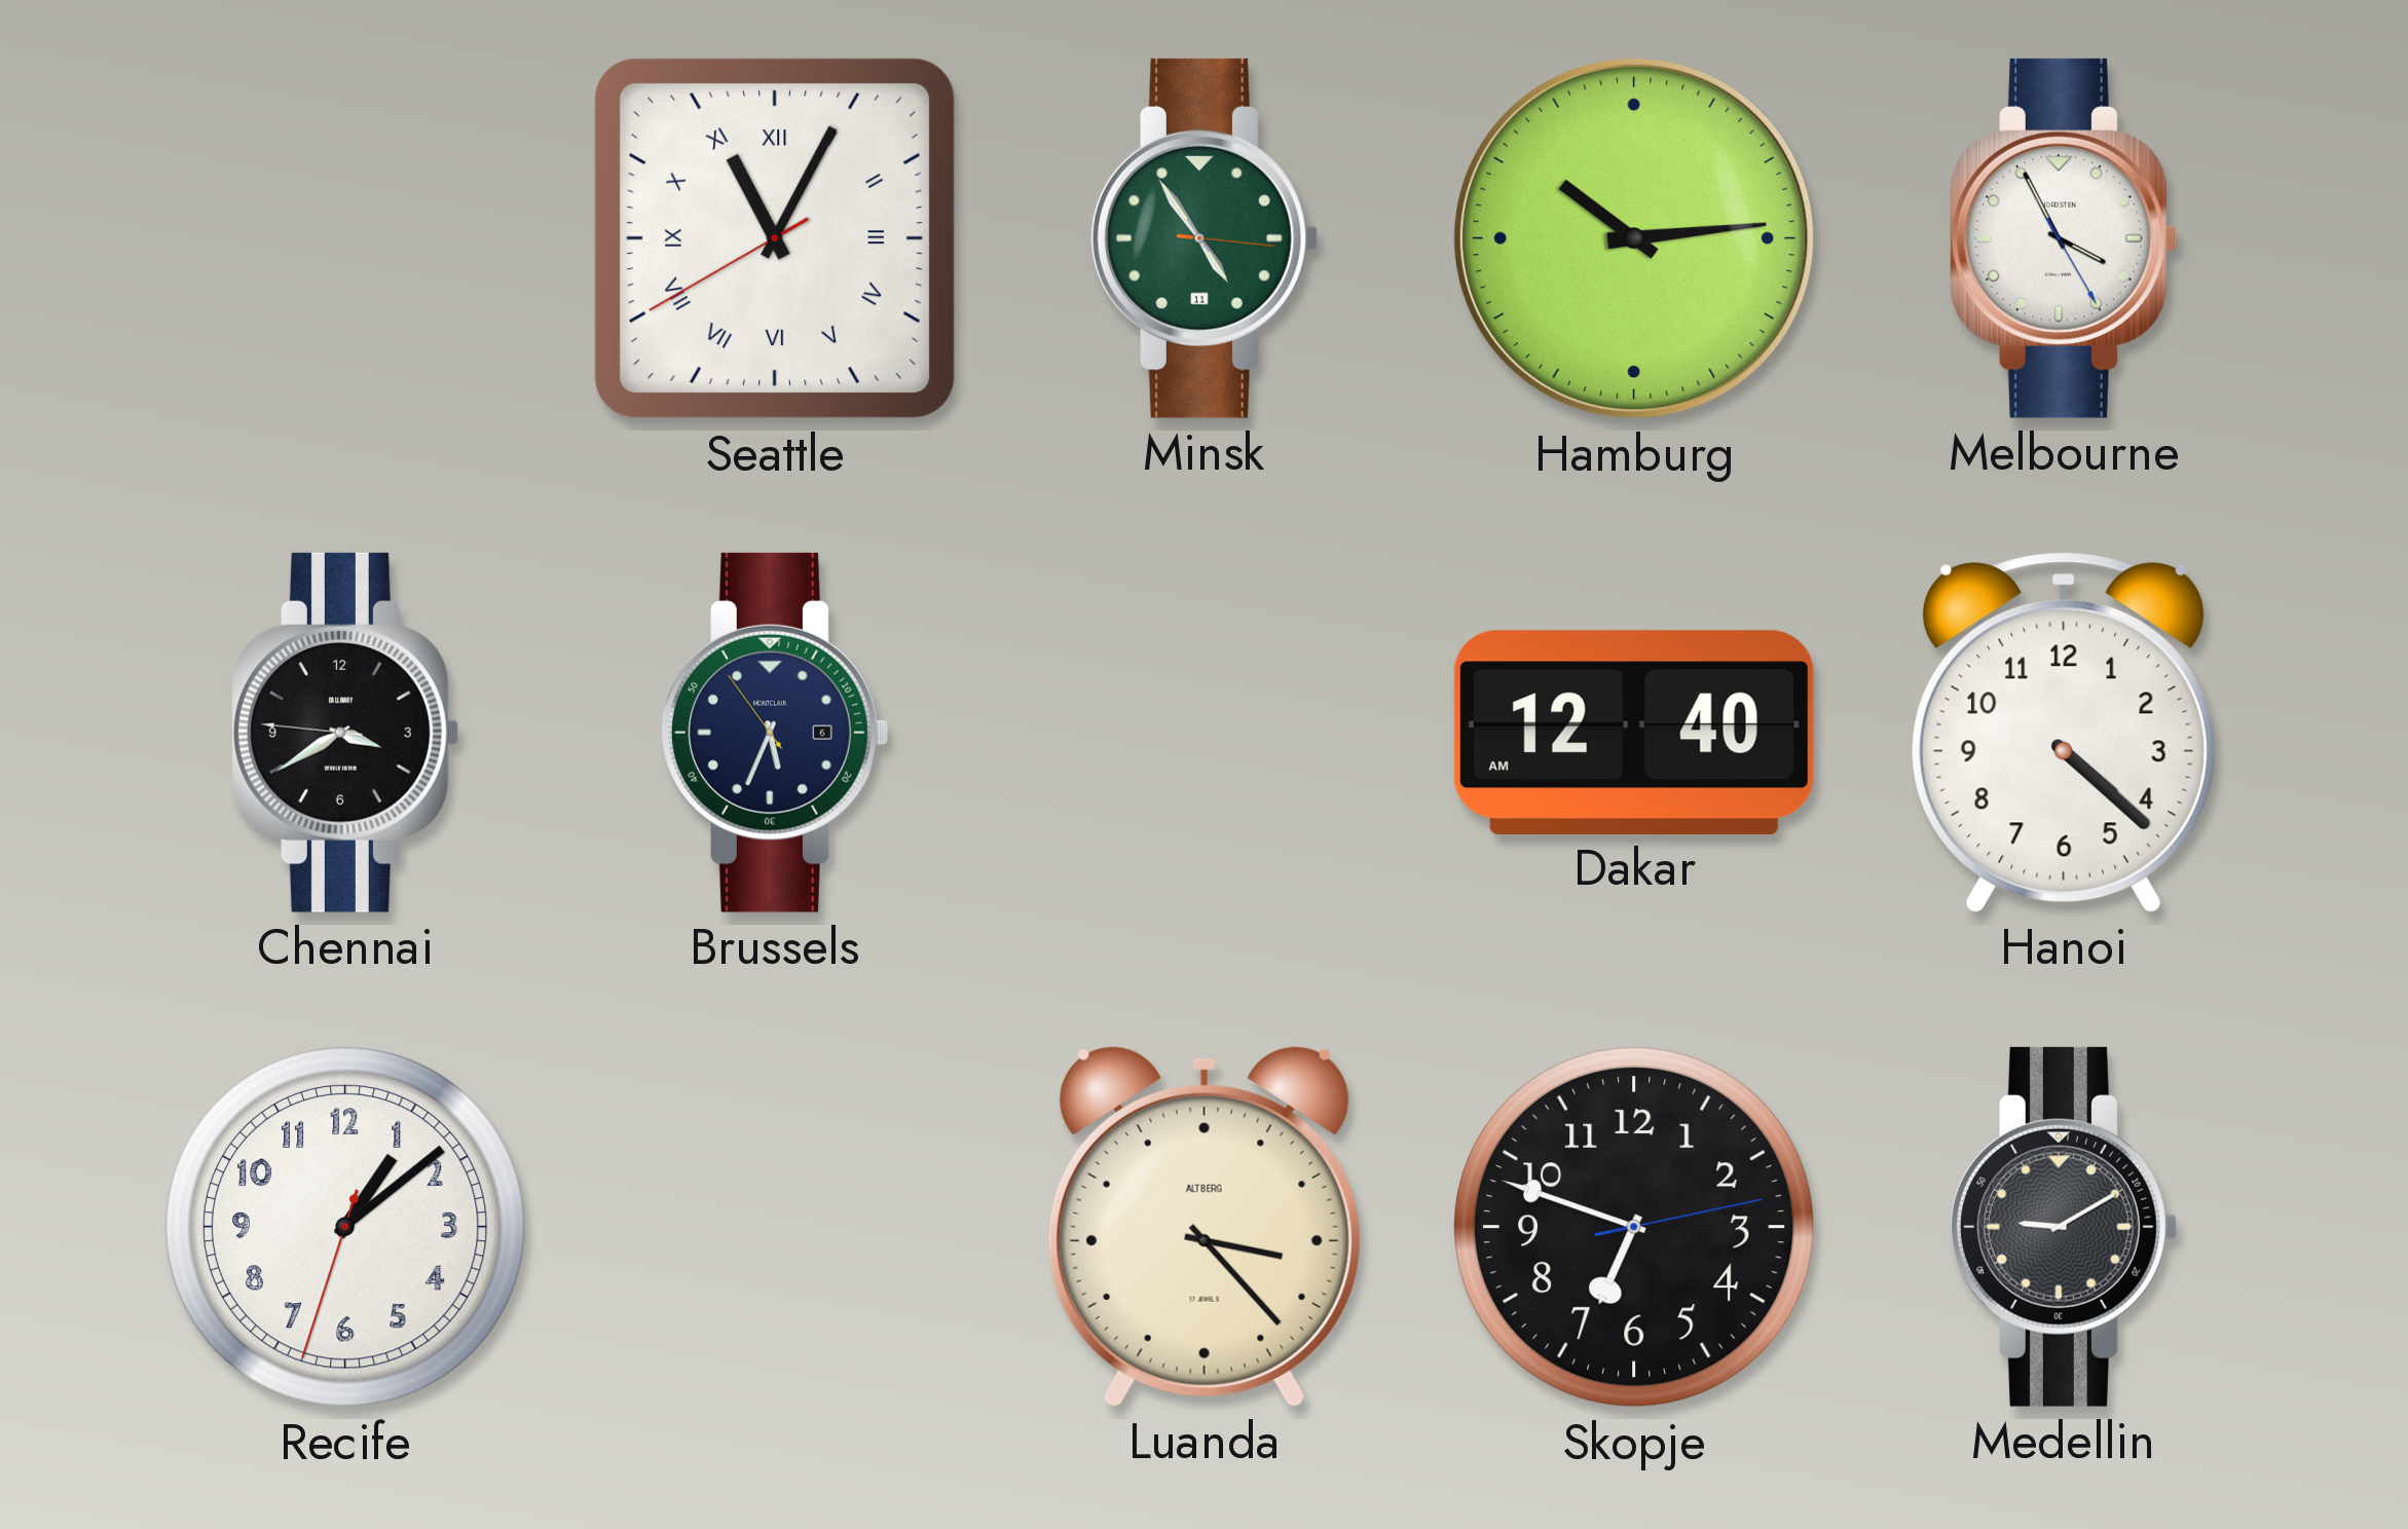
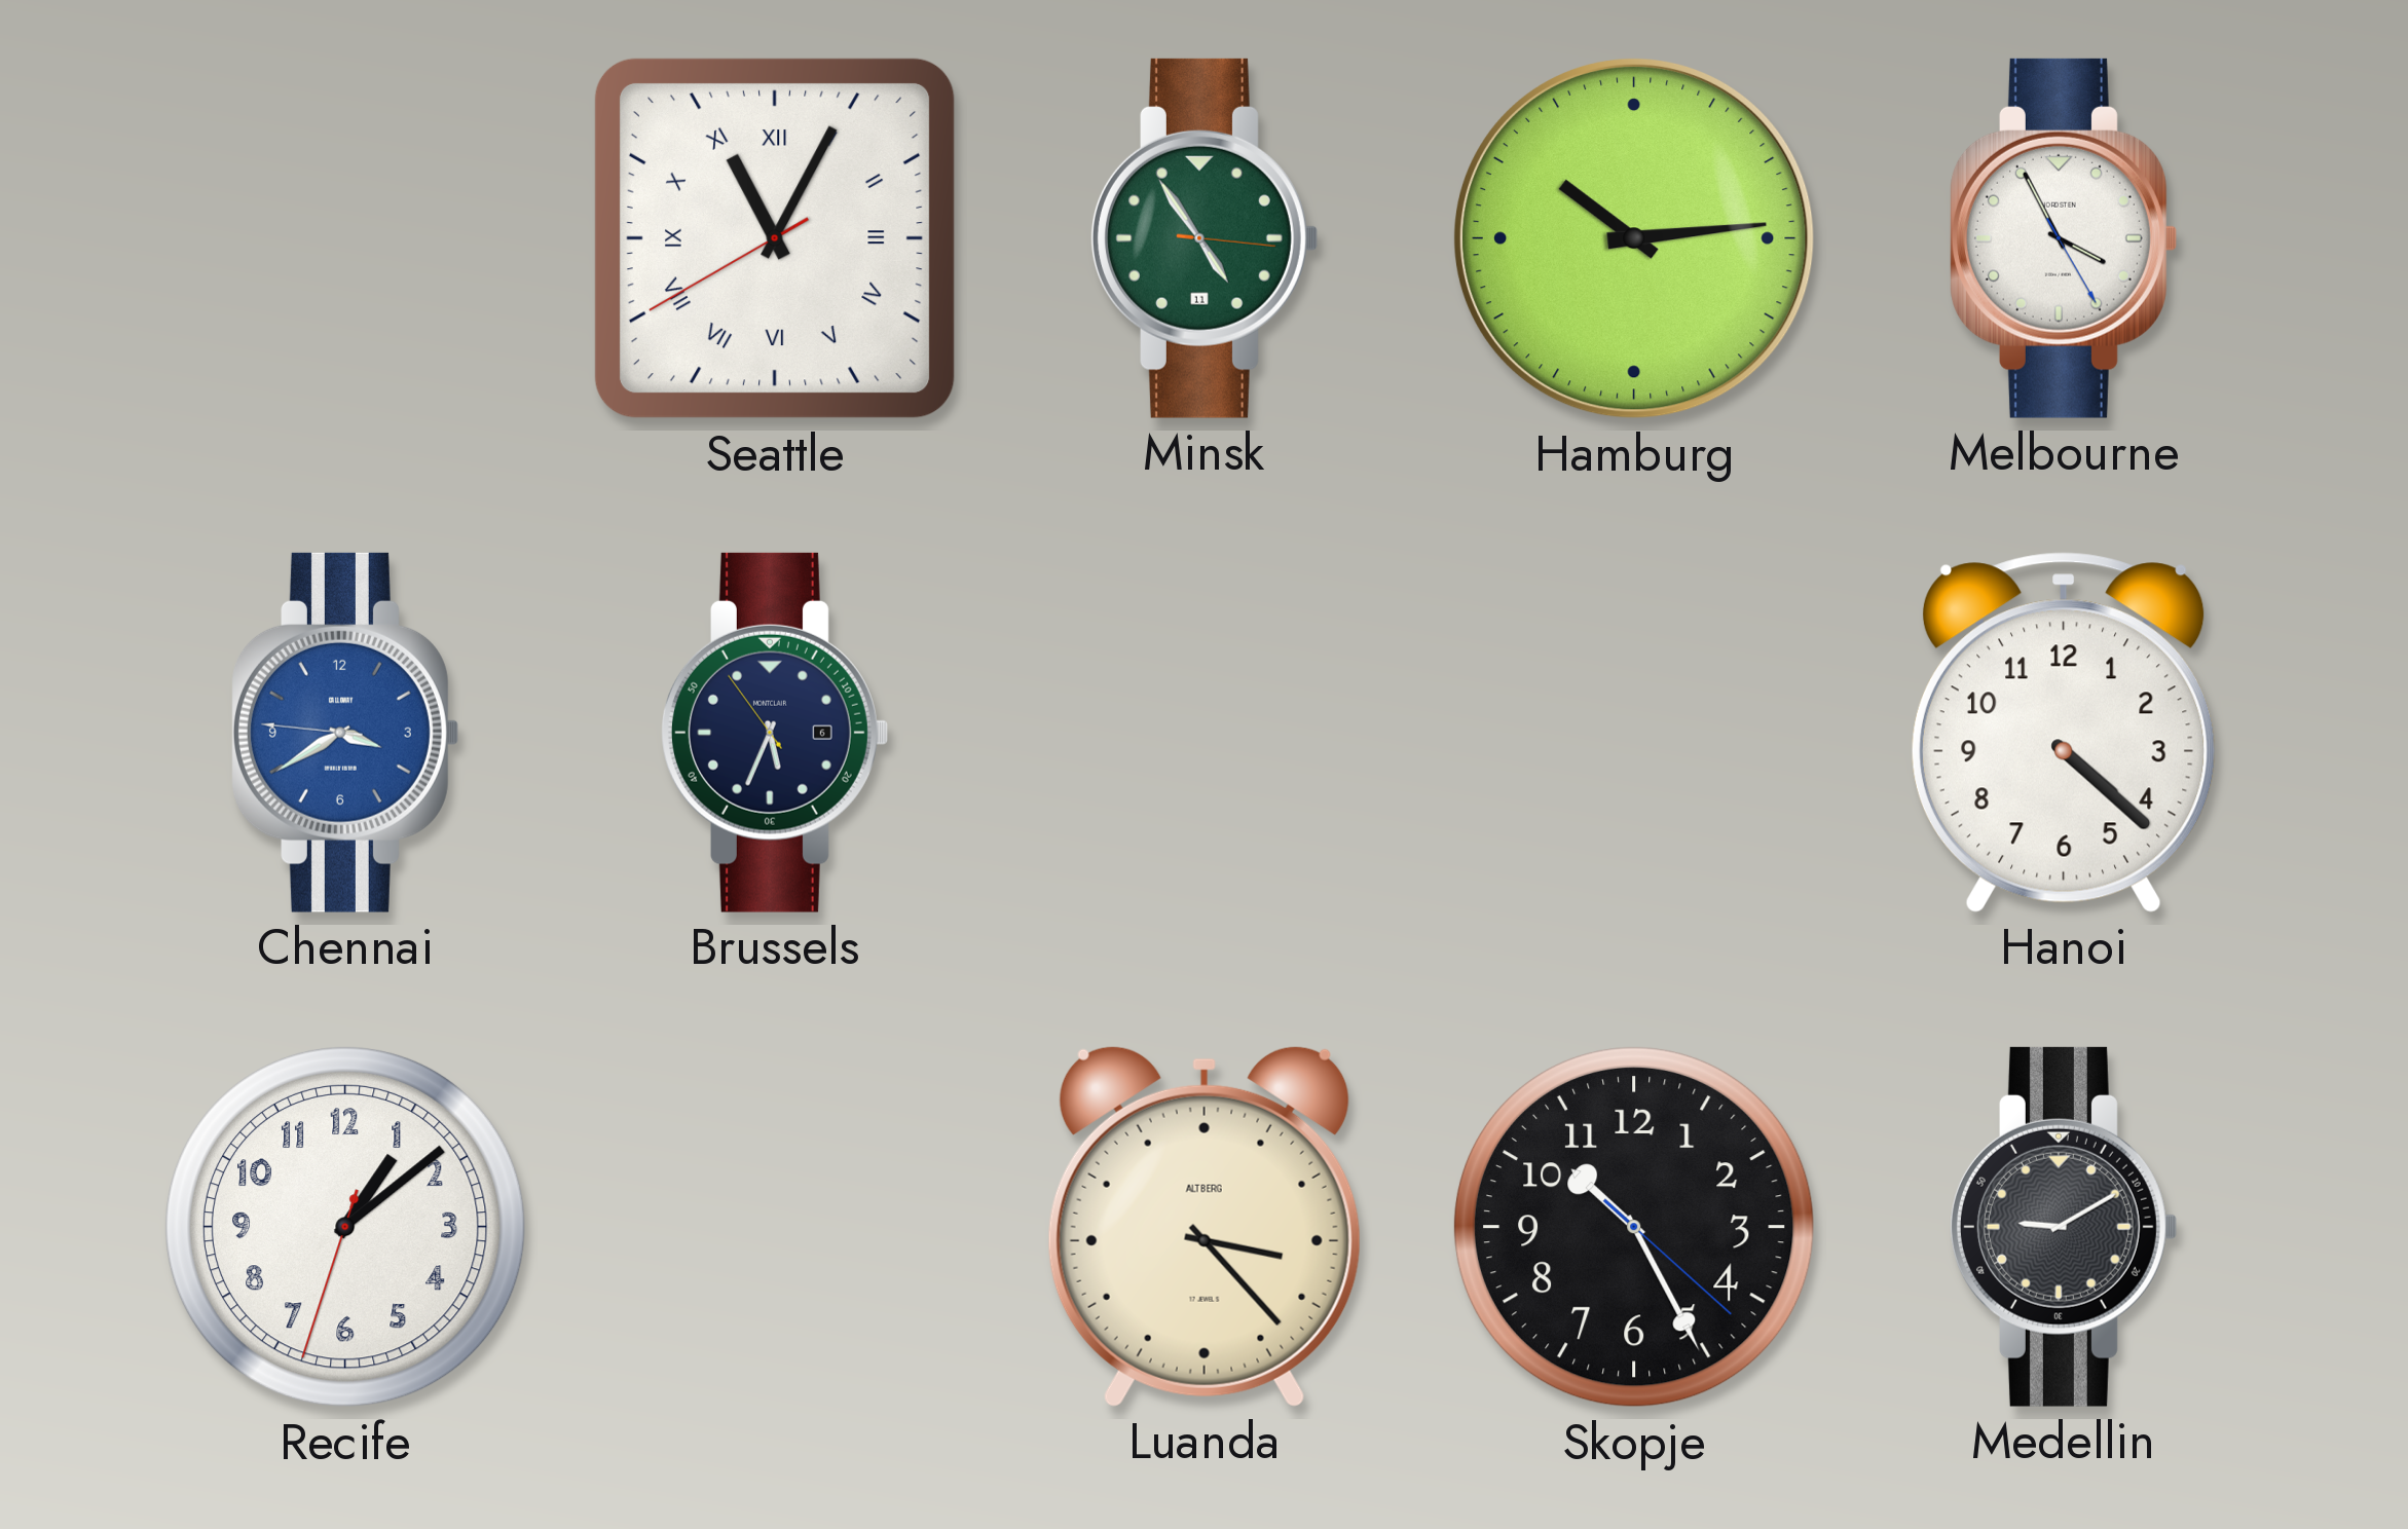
Chennai dial: black -> blue (344, 733)
Dakar: 12:40 -> none (1634, 732)
Skopje: 6:48 -> 10:25 (1634, 1227)
